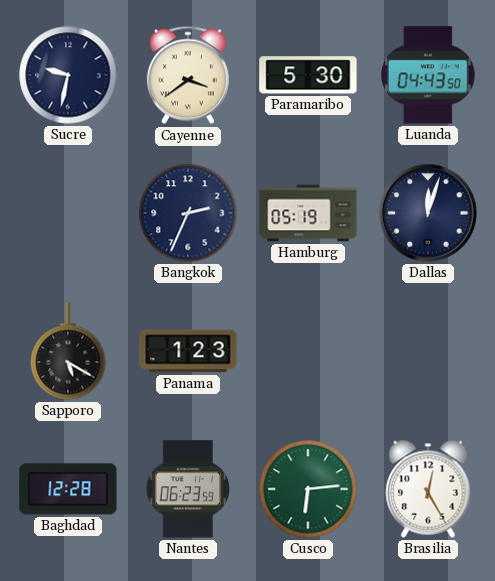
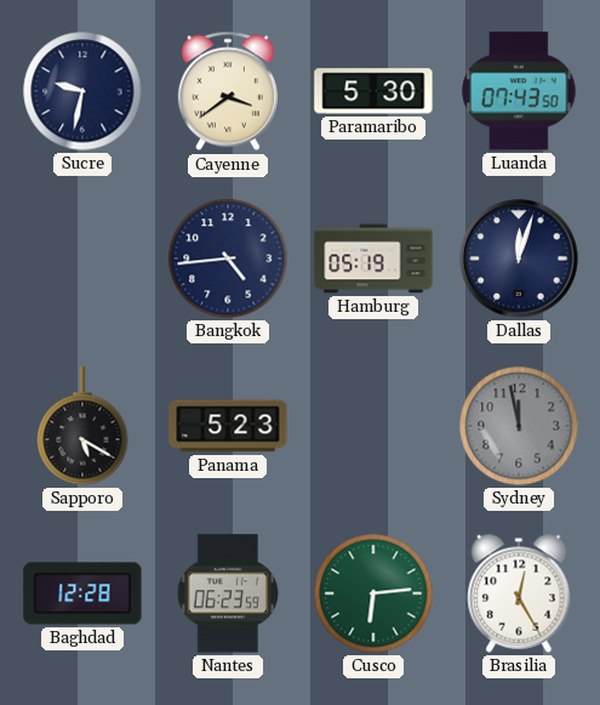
Luanda: 04:43 -> 07:43 (519, 91)
Bangkok: 2:34 -> 4:44 (228, 258)
Panama: 1:23 -> 5:23 (228, 426)
Sydney: none -> 11:58 (519, 426)
